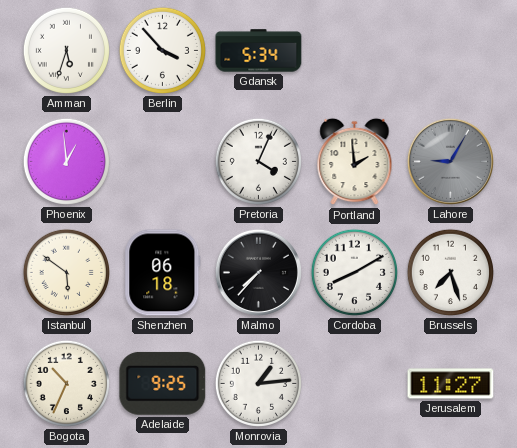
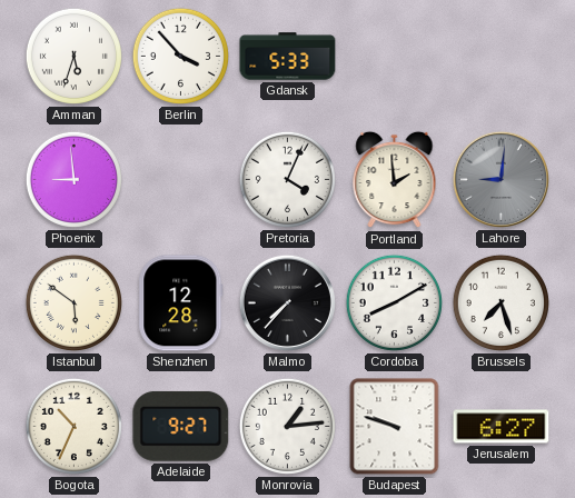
Gdansk: 5:34 -> 5:33 (288, 57)
Phoenix: 12:59 -> 8:59 (73, 179)
Lahore: 9:05 -> 9:01 (500, 179)
Shenzhen: 06:18 -> 12:28 (181, 303)
Adelaide: 9:25 -> 9:27 (181, 426)
Budapest: none -> 9:48 (395, 427)
Jerusalem: 11:27 -> 6:27 (502, 427)
